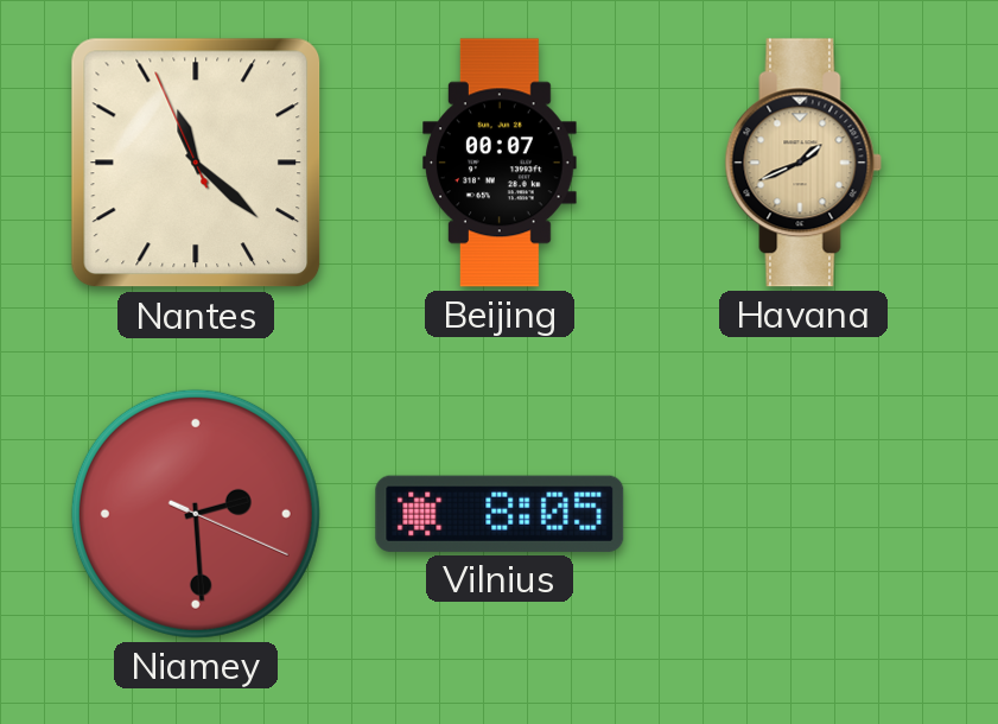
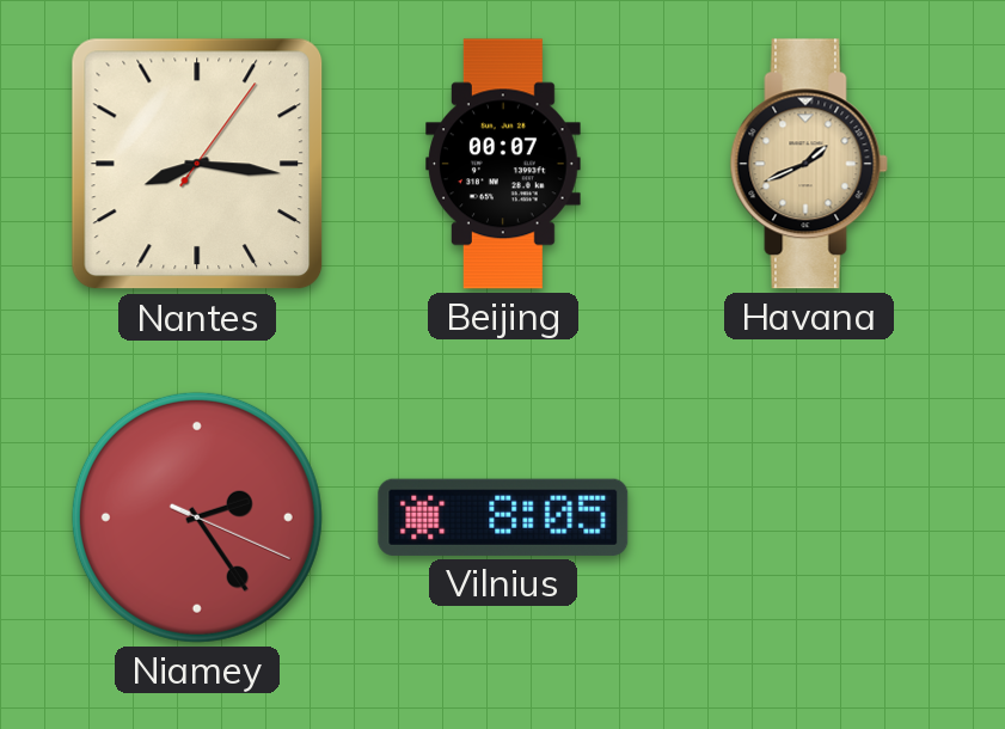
Nantes: 11:21 -> 8:16 (197, 164)
Niamey: 2:29 -> 2:24 (197, 517)
